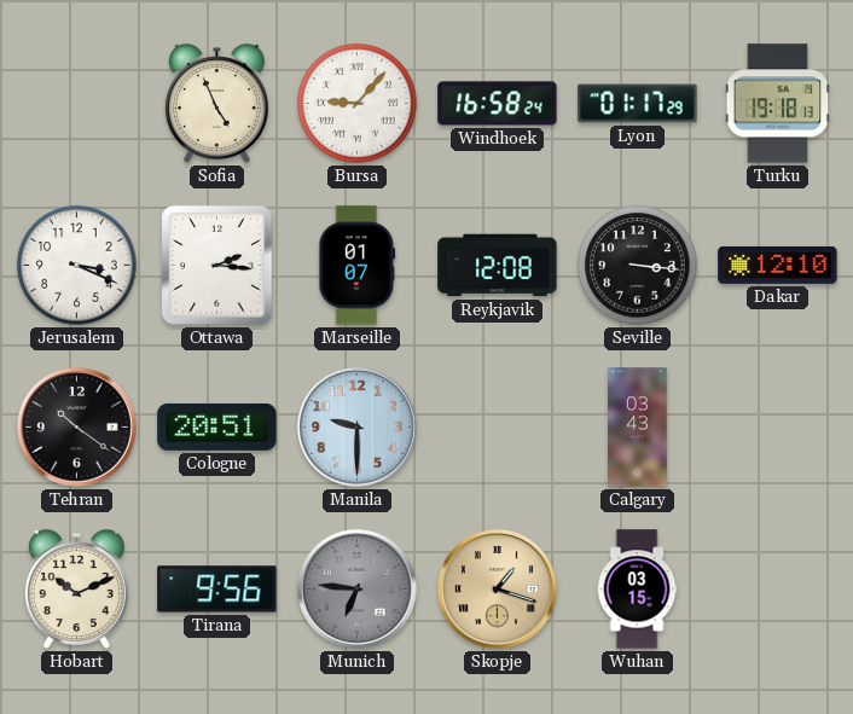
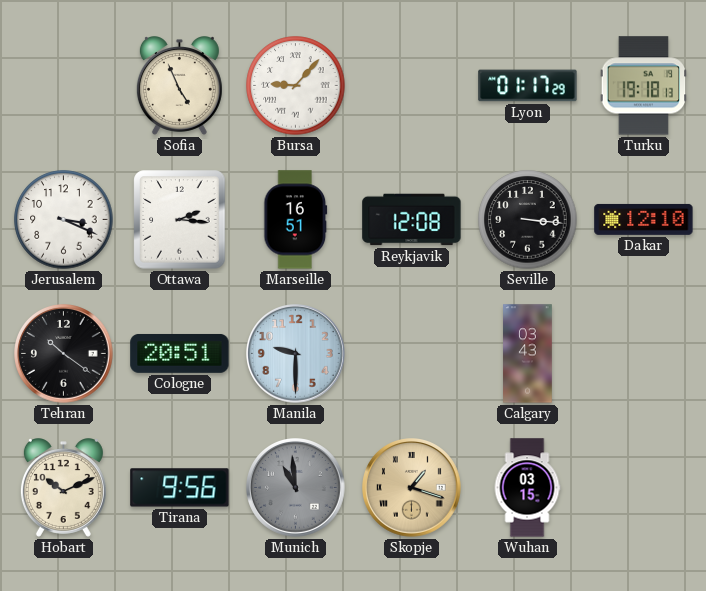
Windhoek: 16:58 -> none (498, 104)
Marseille: 01:07 -> 16:51 (296, 220)
Munich: 6:46 -> 10:59 (296, 488)
